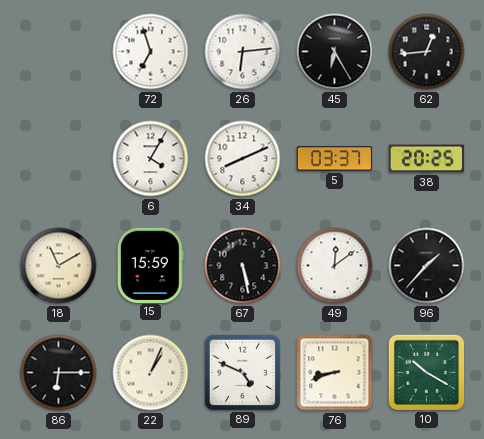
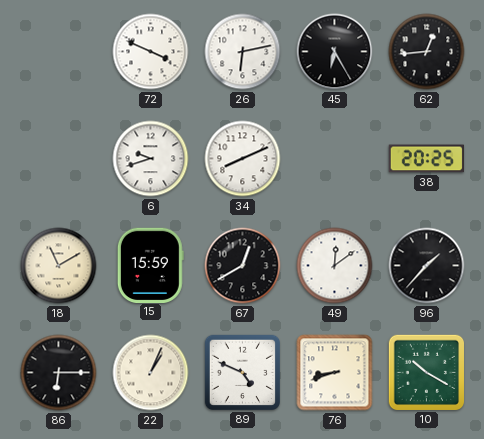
72: 6:57 -> 3:49 (151, 52)
26: 6:14 -> 6:13 (243, 52)
6: 4:05 -> 9:42 (151, 159)
5: 03:37 -> none (334, 159)
67: 5:28 -> 12:40 (243, 266)
